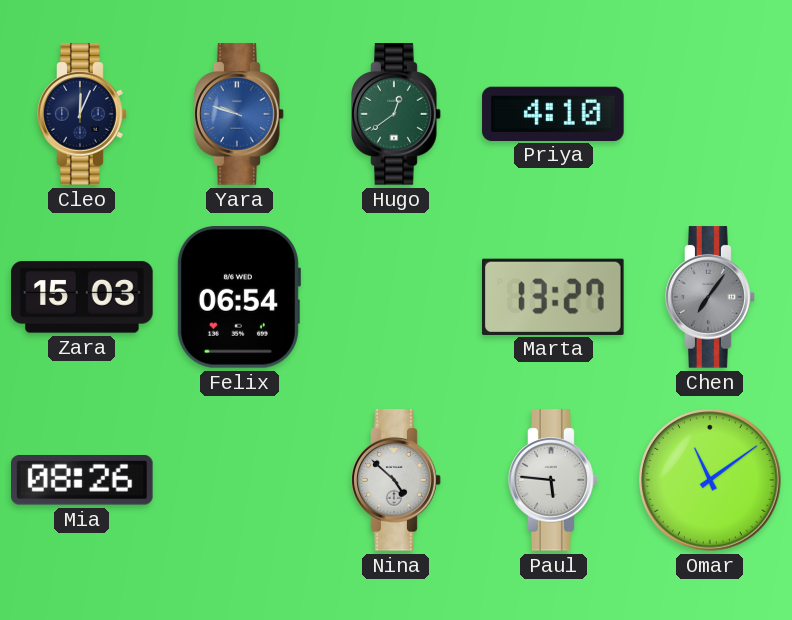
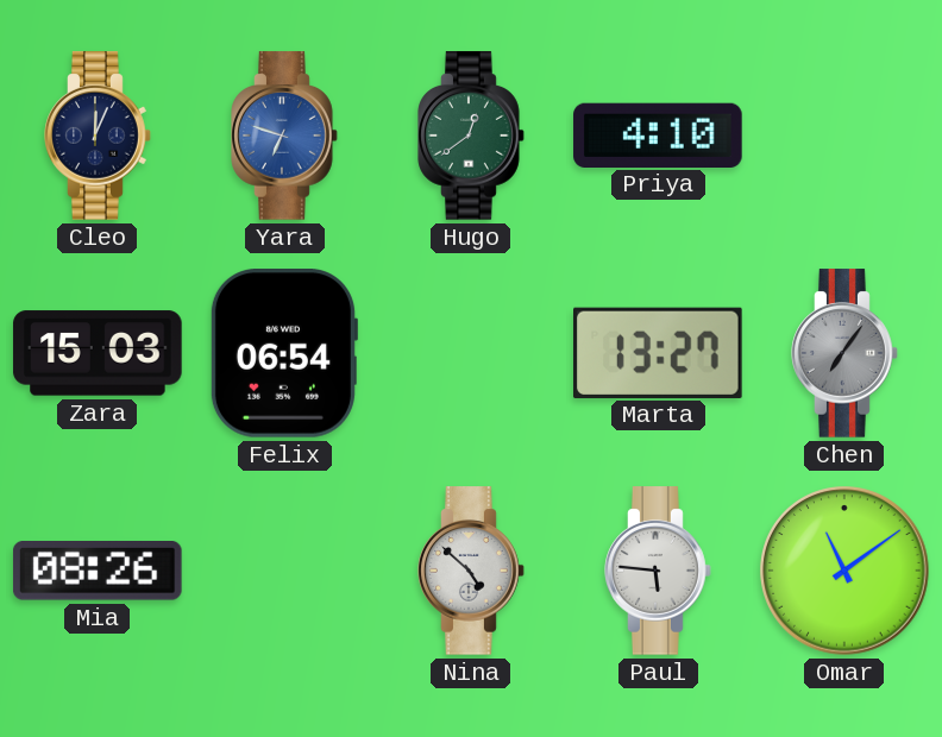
Yara: 9:48 -> 6:48 (284, 136)
